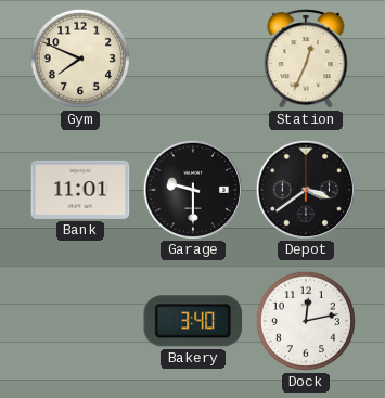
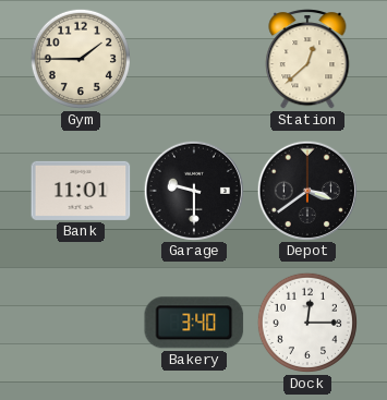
Gym: 7:49 -> 1:45 (81, 59)
Station: 12:34 -> 12:38 (307, 59)
Dock: 12:13 -> 12:15 (307, 323)
